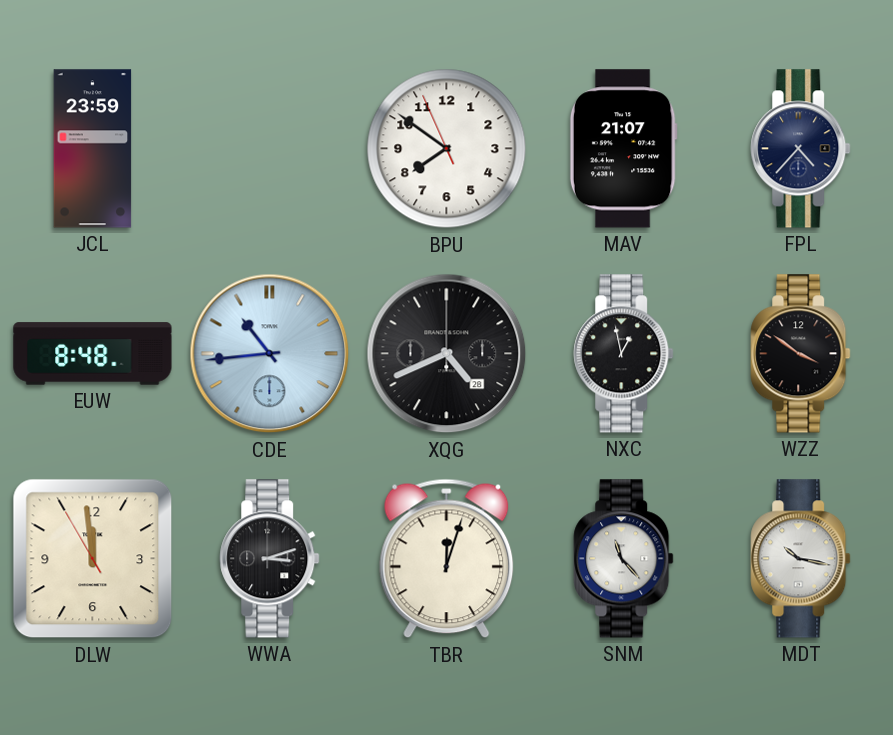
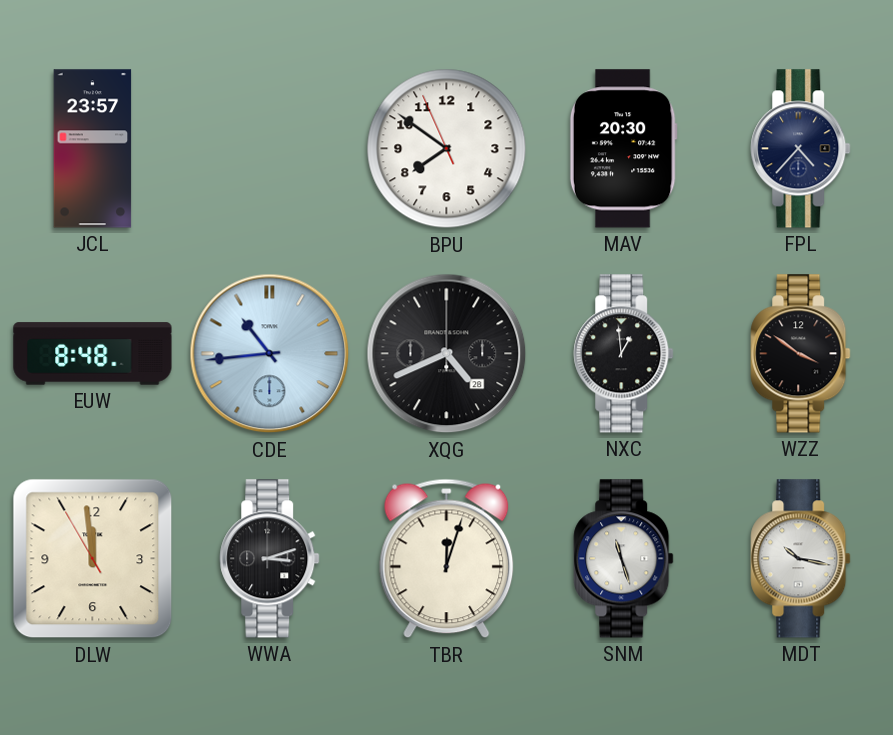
JCL: 23:59 -> 23:57 (93, 149)
MAV: 21:07 -> 20:30 (623, 149)
NXC: 12:58 -> 12:59 (624, 354)
SNM: 11:23 -> 11:27 (624, 559)
